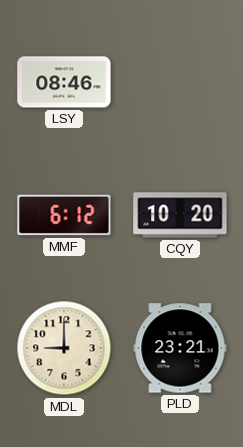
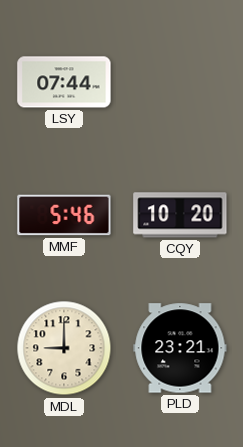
LSY: 08:46 -> 07:44 (64, 82)
MMF: 6:12 -> 5:46 (64, 215)
